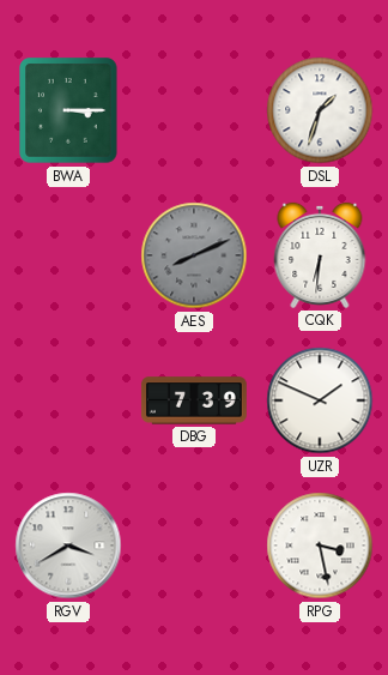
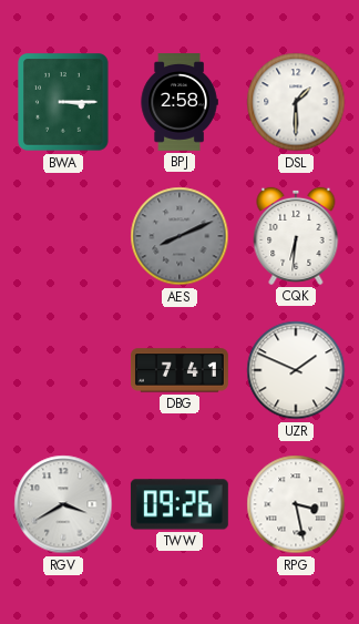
BPJ: none -> 2:58 (179, 103)
DSL: 1:33 -> 1:30 (296, 102)
DBG: 7:39 -> 7:41 (179, 370)
TWW: none -> 09:26 (179, 504)
